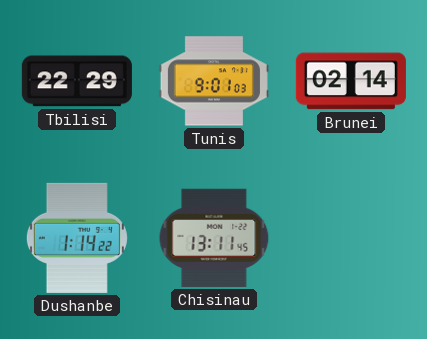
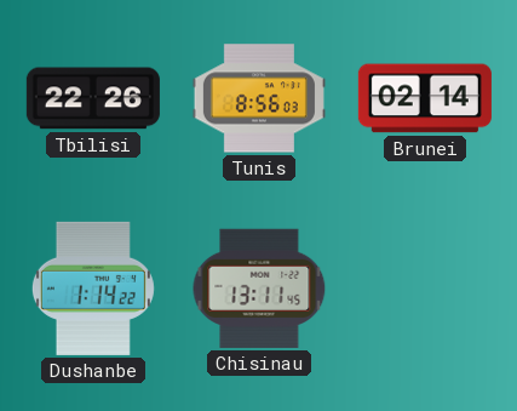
Tbilisi: 22:29 -> 22:26 (93, 98)
Tunis: 9:01 -> 8:56 (259, 98)
